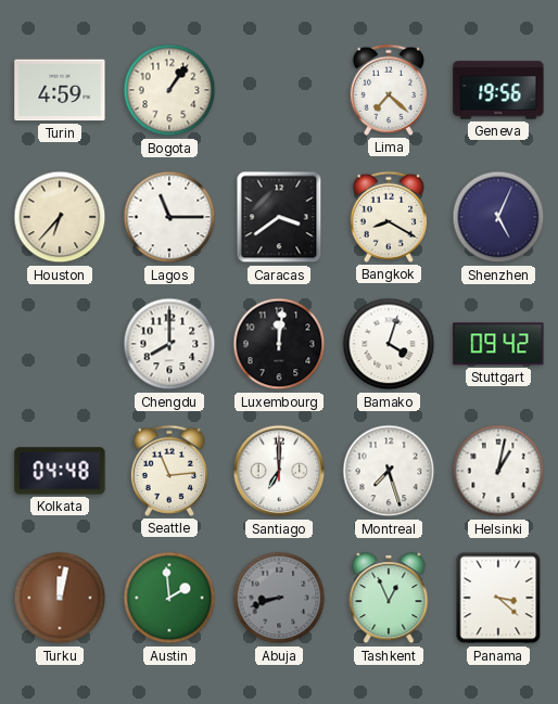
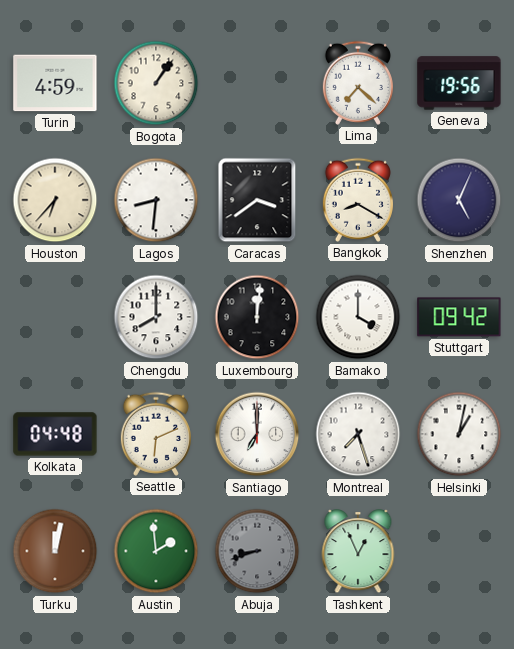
Lagos: 11:15 -> 8:31 (156, 200)
Bamako: 4:03 -> 4:00 (358, 317)
Seattle: 11:14 -> 6:11 (156, 434)
Panama: 3:22 -> none (498, 598)
